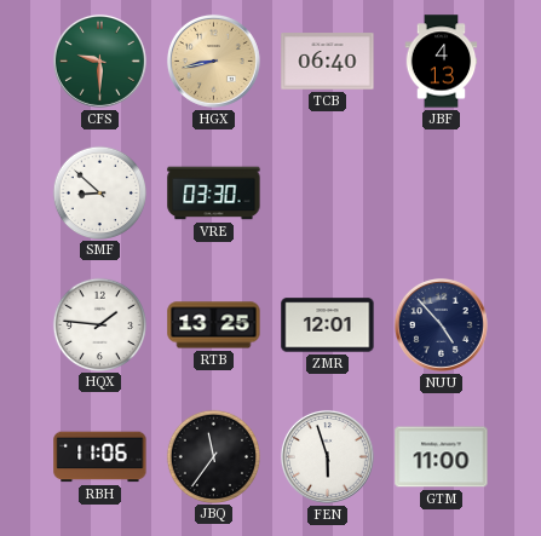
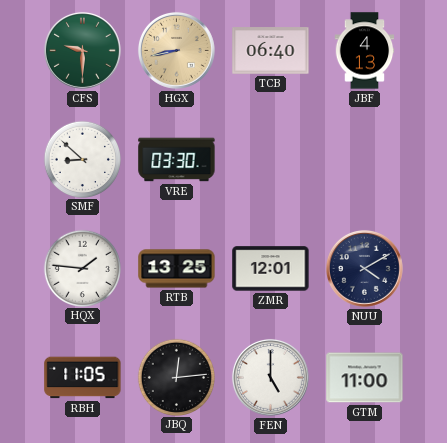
NUU: 4:53 -> 4:10 (364, 268)
RBH: 11:06 -> 11:05 (83, 378)
JBQ: 11:36 -> 12:14 (176, 377)
FEN: 5:57 -> 5:00 (270, 377)
